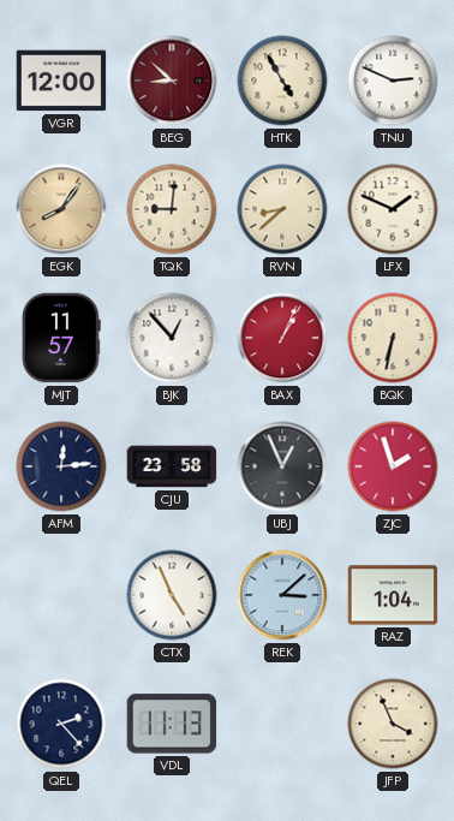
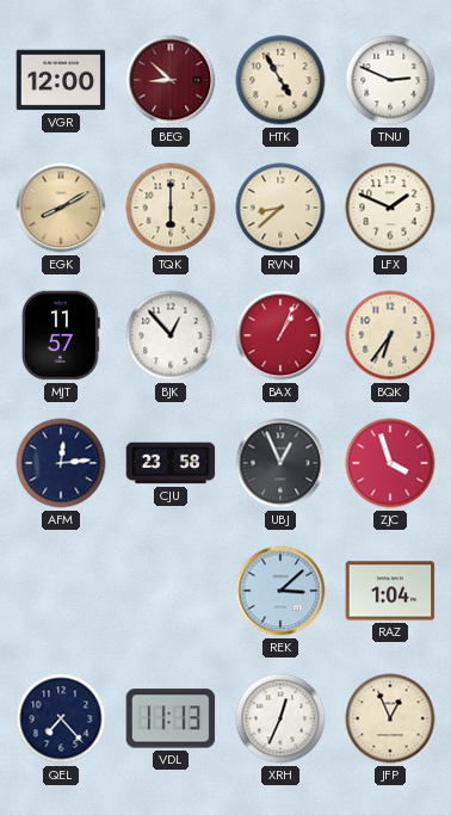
EGK: 8:06 -> 8:10 (61, 208)
TQK: 9:01 -> 6:00 (171, 208)
BQK: 6:32 -> 6:36 (390, 335)
ZJC: 1:57 -> 3:57 (390, 463)
CTX: 4:56 -> none (172, 595)
QEL: 2:23 -> 7:23 (61, 718)
XRH: none -> 12:34 (280, 718)
JFP: 3:56 -> 12:56 (390, 718)
